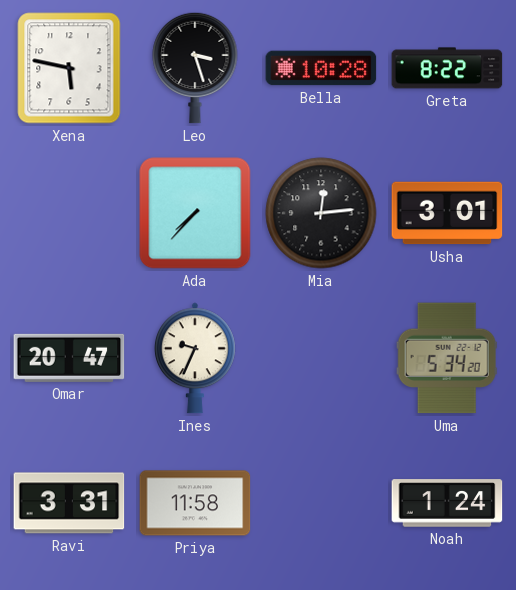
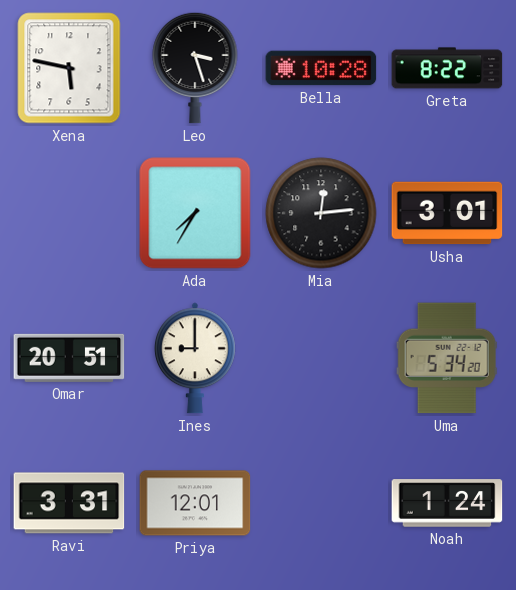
Ada: 7:37 -> 7:35 (195, 213)
Omar: 20:47 -> 20:51 (69, 358)
Ines: 9:34 -> 9:00 (195, 358)
Priya: 11:58 -> 12:01 (195, 503)
